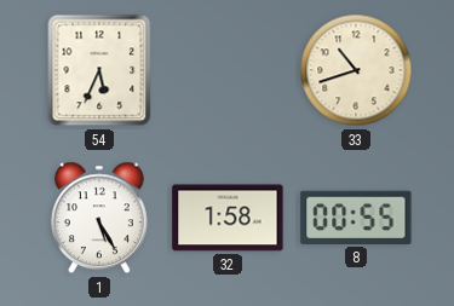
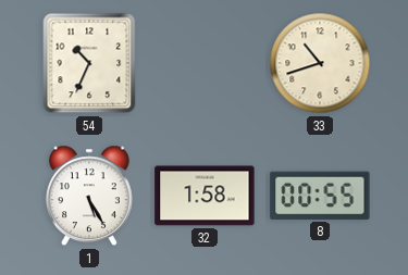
54: 5:34 -> 10:34 (89, 63)
